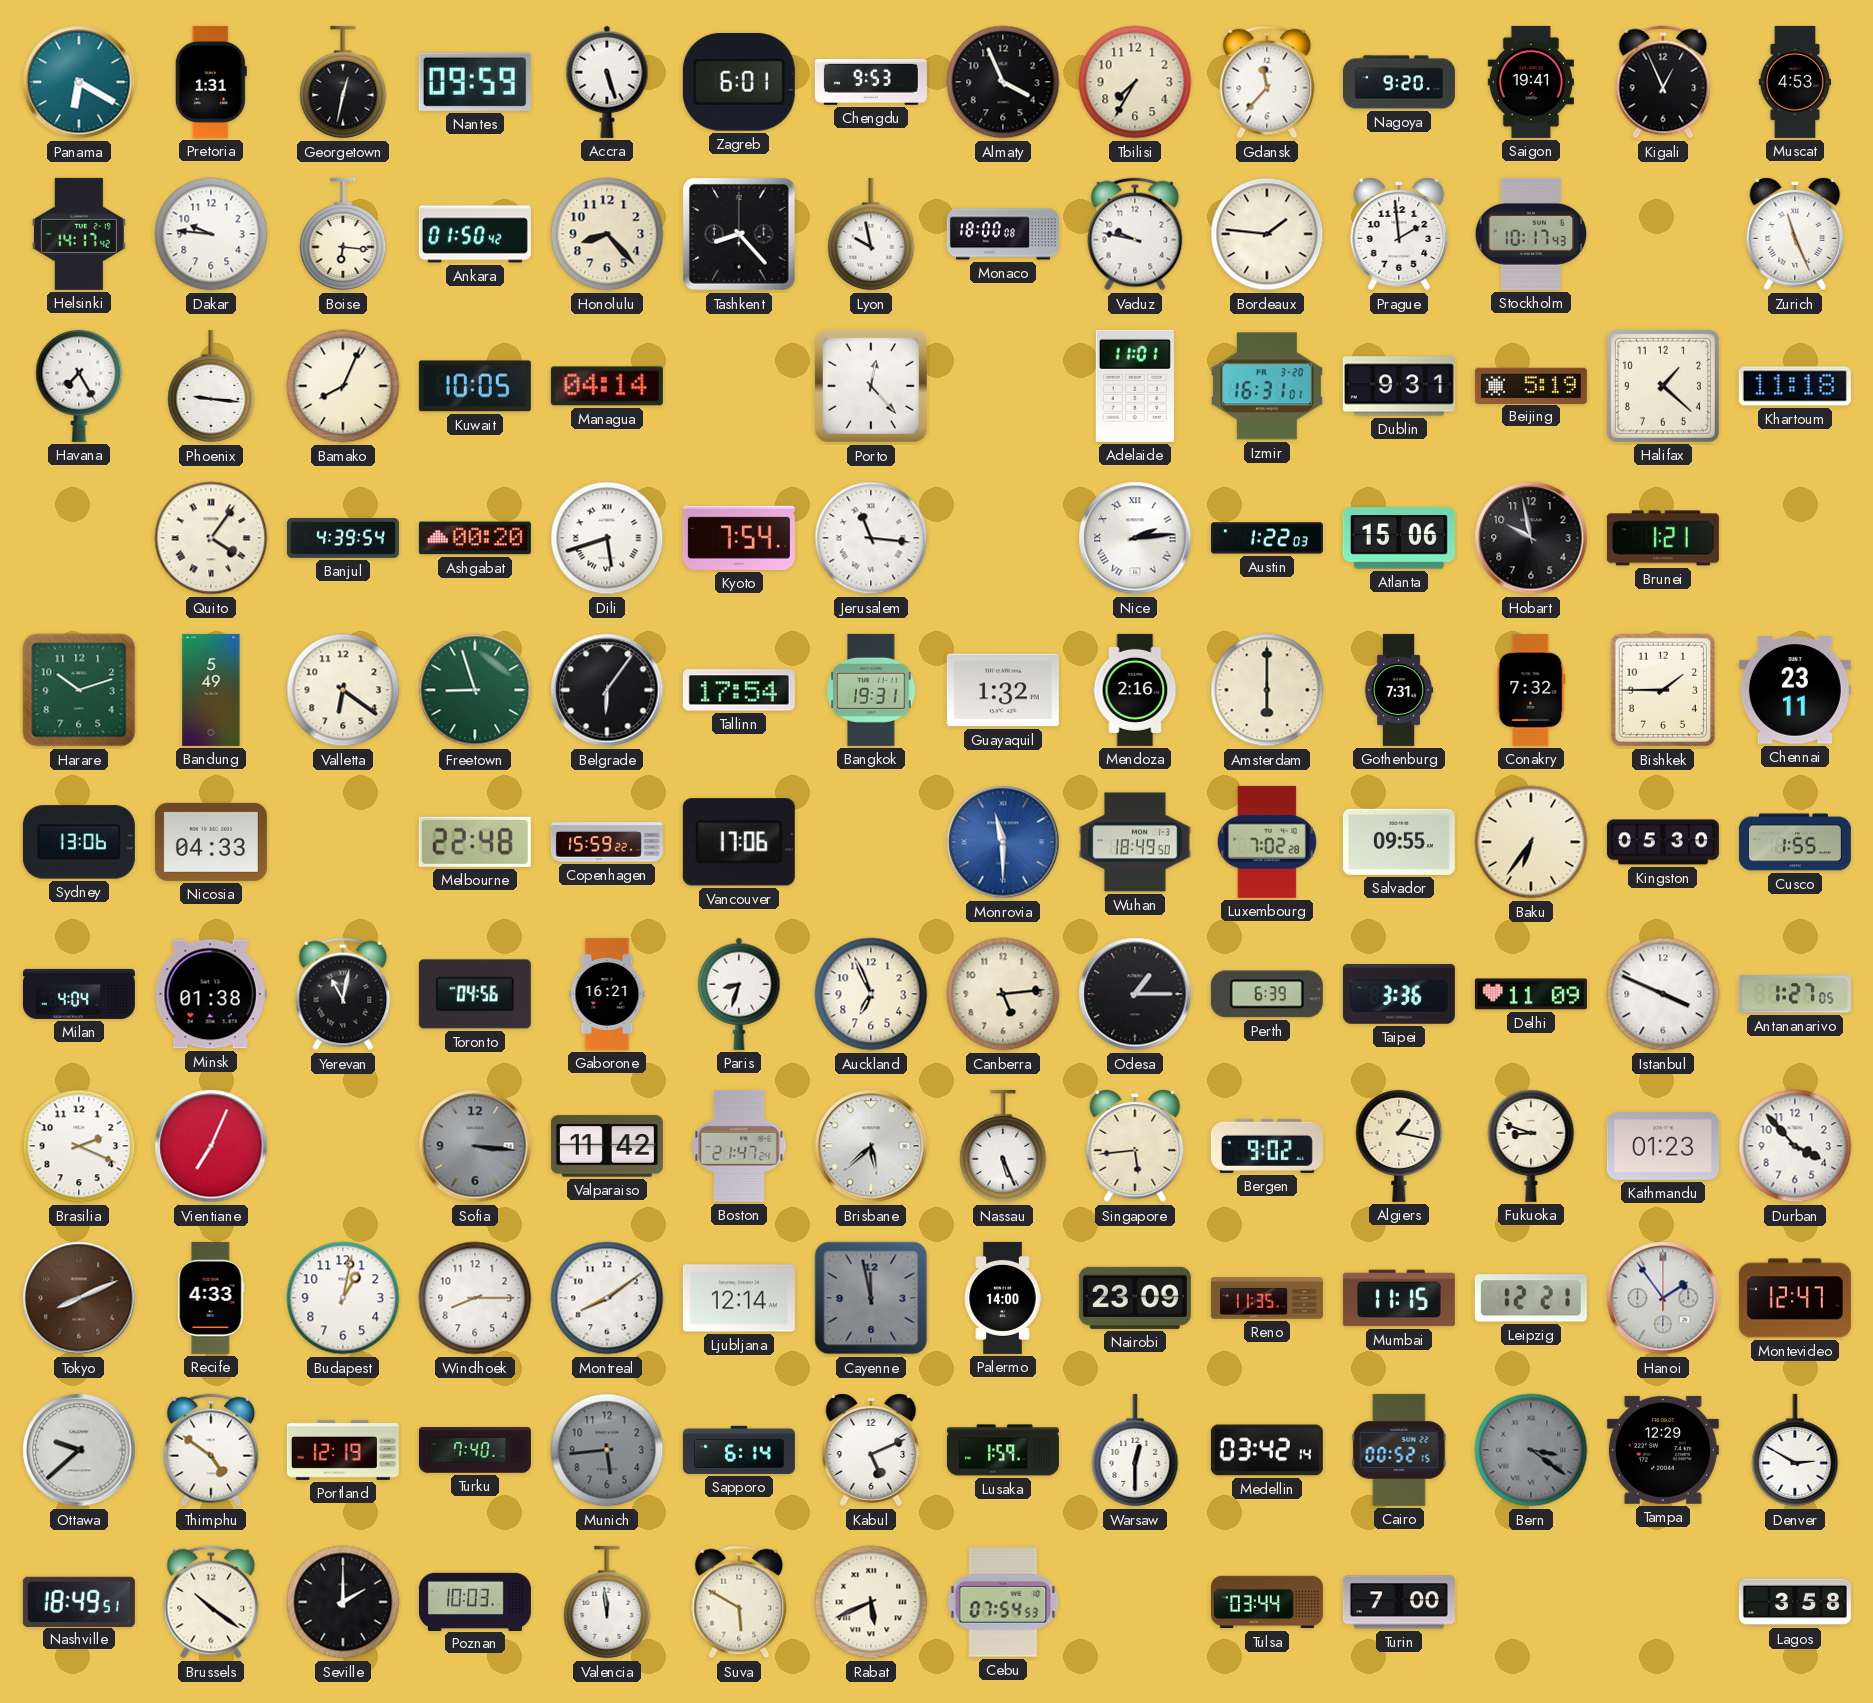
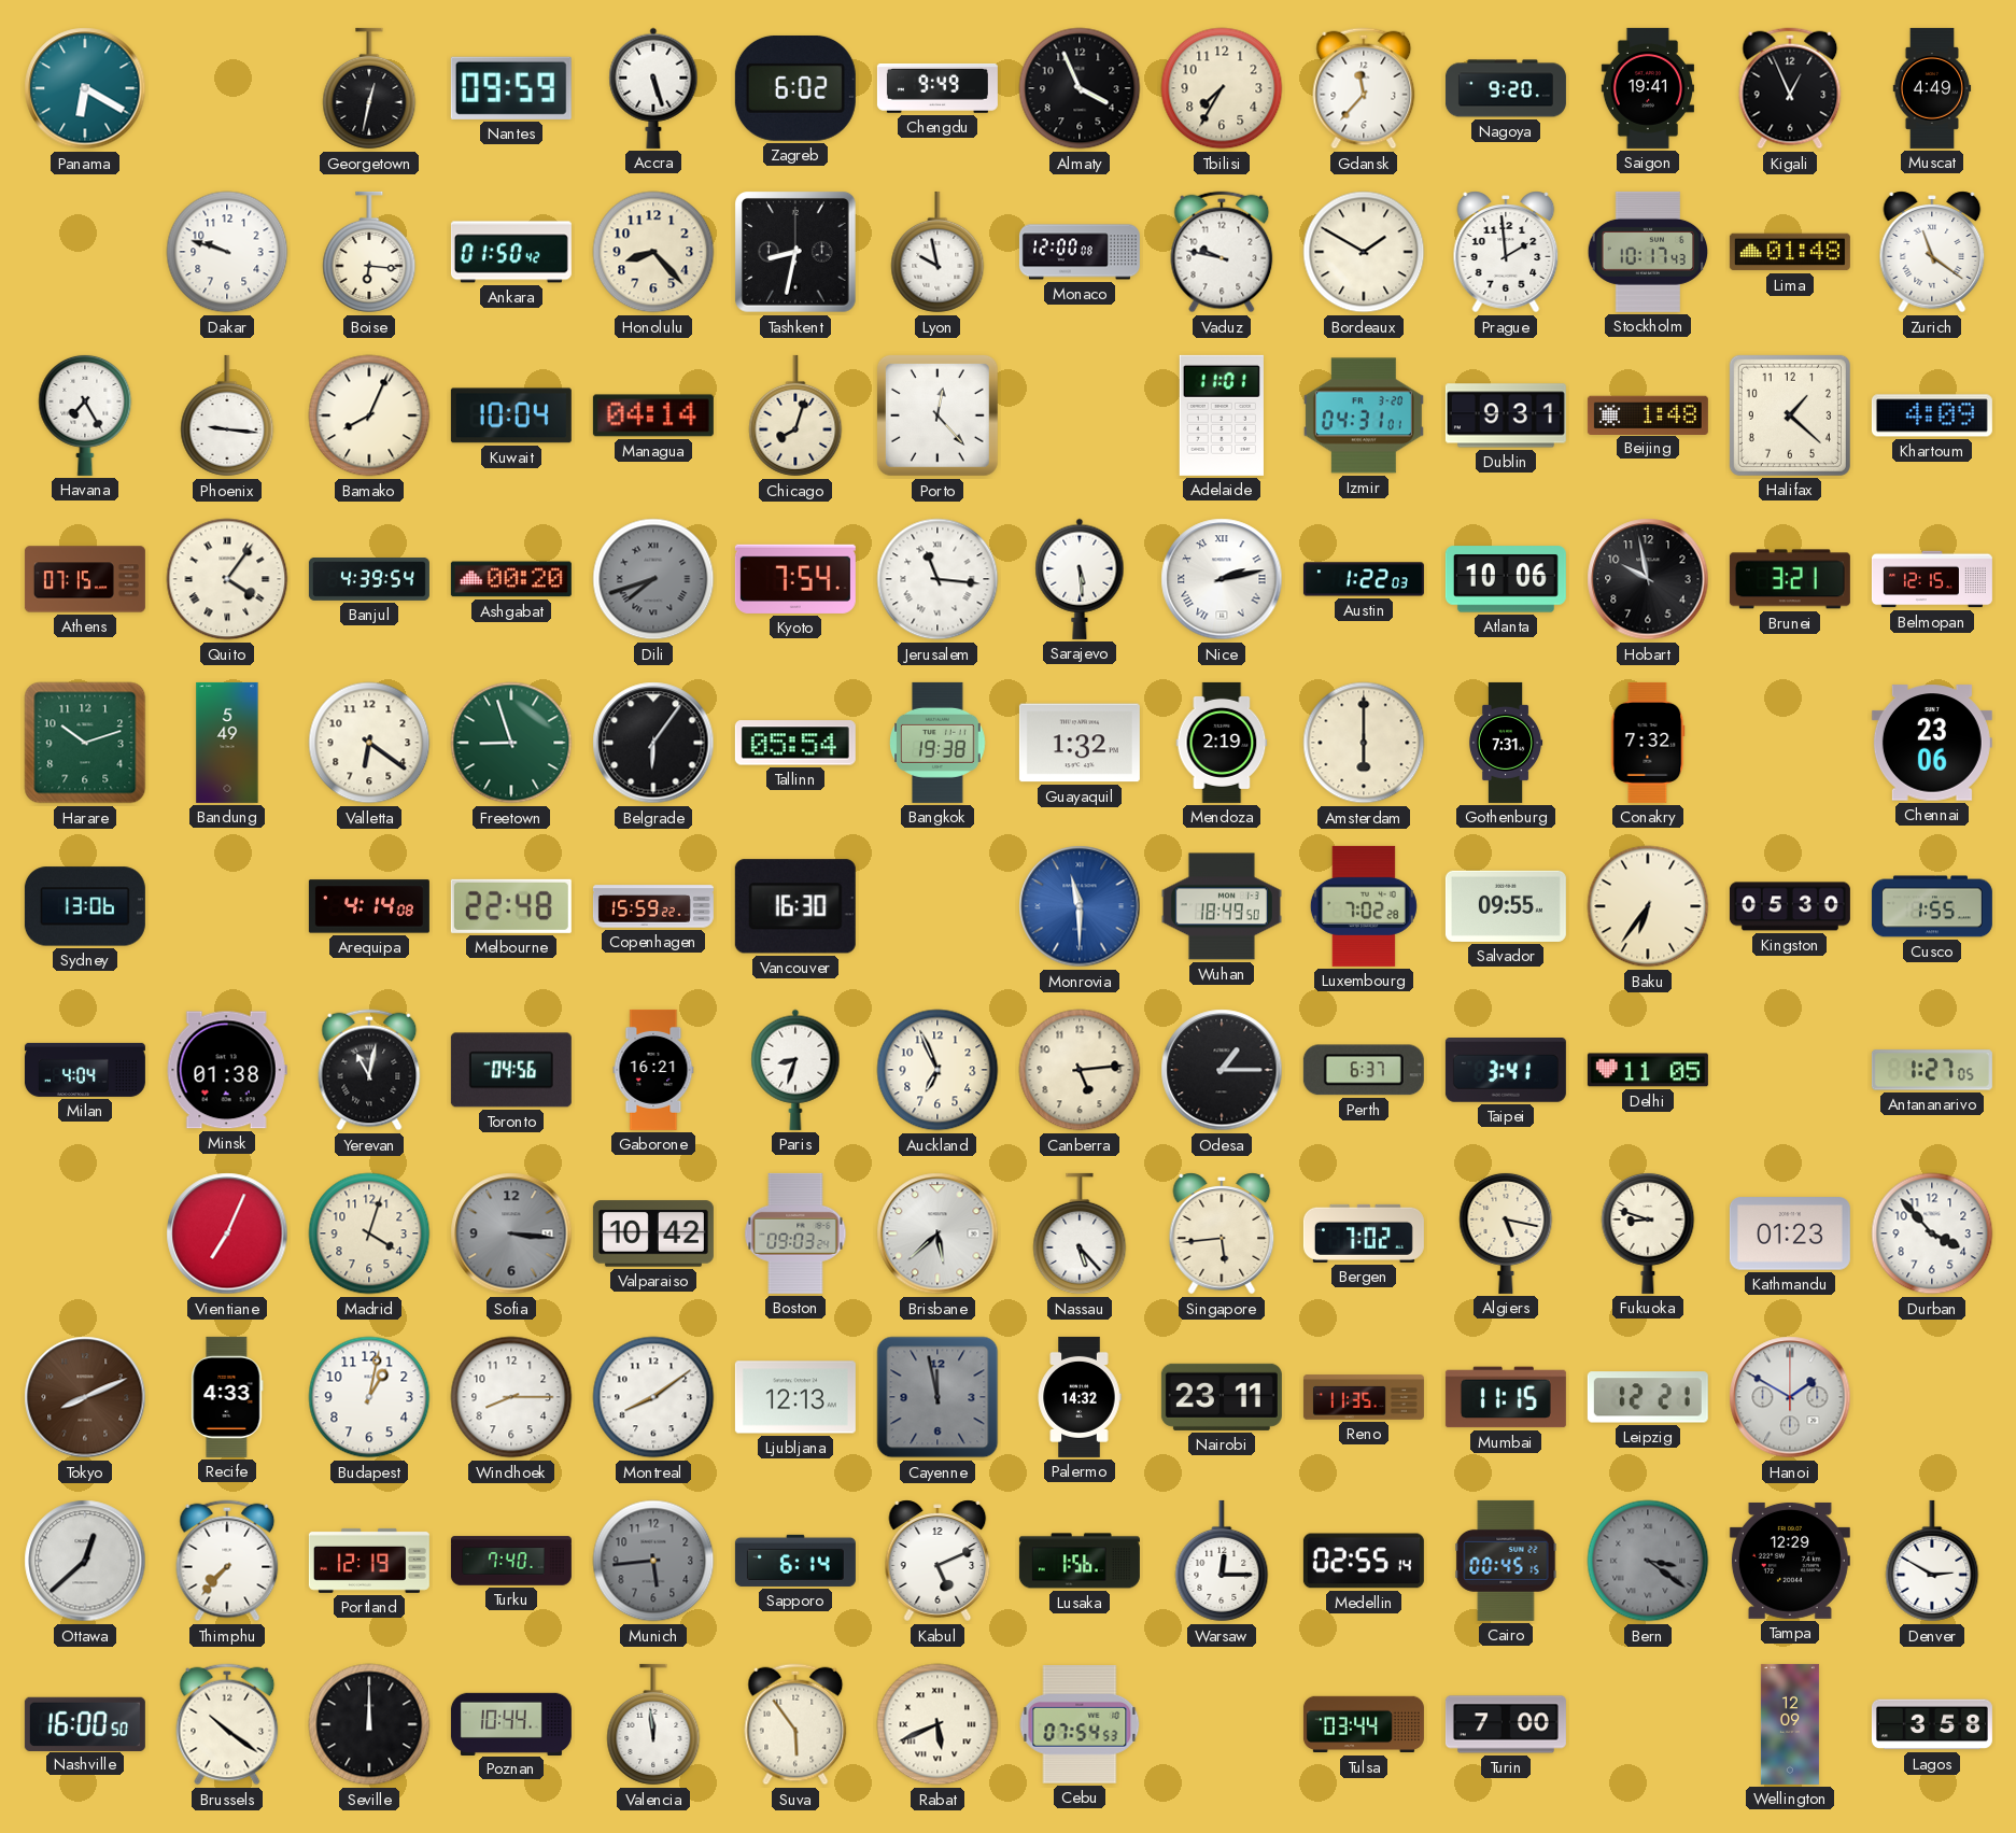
Pretoria: 1:31 -> none (211, 82)
Zagreb: 6:01 -> 6:02 (795, 88)
Chengdu: 9:53 -> 9:49 (937, 89)
Muscat: 4:53 -> 4:49 (1932, 88)
Helsinki: 14:17 -> none (79, 234)
Dakar: 9:46 -> 9:48 (227, 252)
Tashkent: 8:23 -> 8:32 (796, 253)
Monaco: 18:00 -> 12:00 (1080, 252)
Bordeaux: 1:46 -> 1:50 (1364, 252)
Lima: none -> 01:48 (1790, 252)
Zurich: 11:26 -> 11:21 (1932, 252)
Kuwait: 10:05 -> 10:04 (511, 415)
Chicago: none -> 8:03 (795, 415)
Izmir: 16:31 -> 04:31 (1364, 415)
Beijing: 5:19 -> 1:48 (1648, 414)
Khartoum: 11:18 -> 4:09 (1932, 415)
Athens: none -> 07:15 (85, 579)
Dili: 5:42 -> 7:42 (653, 579)
Dili dial: white -> grey (653, 579)
Sarajevo: none -> 5:29 (1080, 579)
Nice: 2:14 -> 2:13 (1222, 579)
Atlanta: 15:06 -> 10:06 (1506, 579)
Brunei: 1:21 -> 3:21 (1790, 579)
Belmopan: none -> 12:15 (1932, 579)
Tallinn: 17:54 -> 05:54 (795, 743)
Bangkok: 19:31 -> 19:38 (937, 743)
Mendoza: 2:16 -> 2:19 (1222, 743)
Bishkek: 1:45 -> none (1663, 690)
Chennai: 23:11 -> 23:06 (1932, 743)
Nicosia: 04:33 -> none (211, 842)
Arequipa: none -> 4:14 (369, 906)
Vancouver: 17:06 -> 16:30 (795, 906)
Perth: 6:39 -> 6:37 (1364, 1070)
Taipei: 3:36 -> 3:41 (1506, 1071)
Delhi: 11:09 -> 11:05 (1648, 1070)
Istanbul: 3:49 -> none (1663, 994)
Brasilia: 2:19 -> none (79, 1146)
Madrid: none -> 4:03 (369, 1233)
Valparaiso: 11:42 -> 10:42 (653, 1233)
Boston: 21:47 -> 09:03 (795, 1233)
Nassau: 5:26 -> 5:23 (1080, 1233)
Bergen: 9:02 -> 7:02 (1364, 1233)
Algiers: 1:17 -> 5:17 (1506, 1232)
Ljubljana: 12:14 -> 12:13 (795, 1397)
Palermo: 14:00 -> 14:32 (1080, 1397)
Nairobi: 23:09 -> 23:11 (1222, 1397)
Hanoi: 1:54 -> 1:50 (1790, 1397)
Montevideo: 12:47 -> none (1795, 1298)
Ottawa: 9:38 -> 12:38 (85, 1561)
Thimphu: 4:51 -> 7:37 (227, 1561)
Lusaka: 1:59 -> 1:56 (1080, 1561)
Warsaw: 12:30 -> 12:15 (1222, 1561)
Medellin: 03:42 -> 02:55 (1364, 1561)
Cairo: 00:52 -> 00:45 (1506, 1561)
Nashville: 18:49 -> 16:00 (85, 1723)
Seville: 2:00 -> 12:00 (369, 1724)
Poznan: 10:03 -> 10:44 (511, 1723)
Suva: 5:50 -> 5:54 (795, 1724)
Wellington: none -> 12:09 (1790, 1724)
